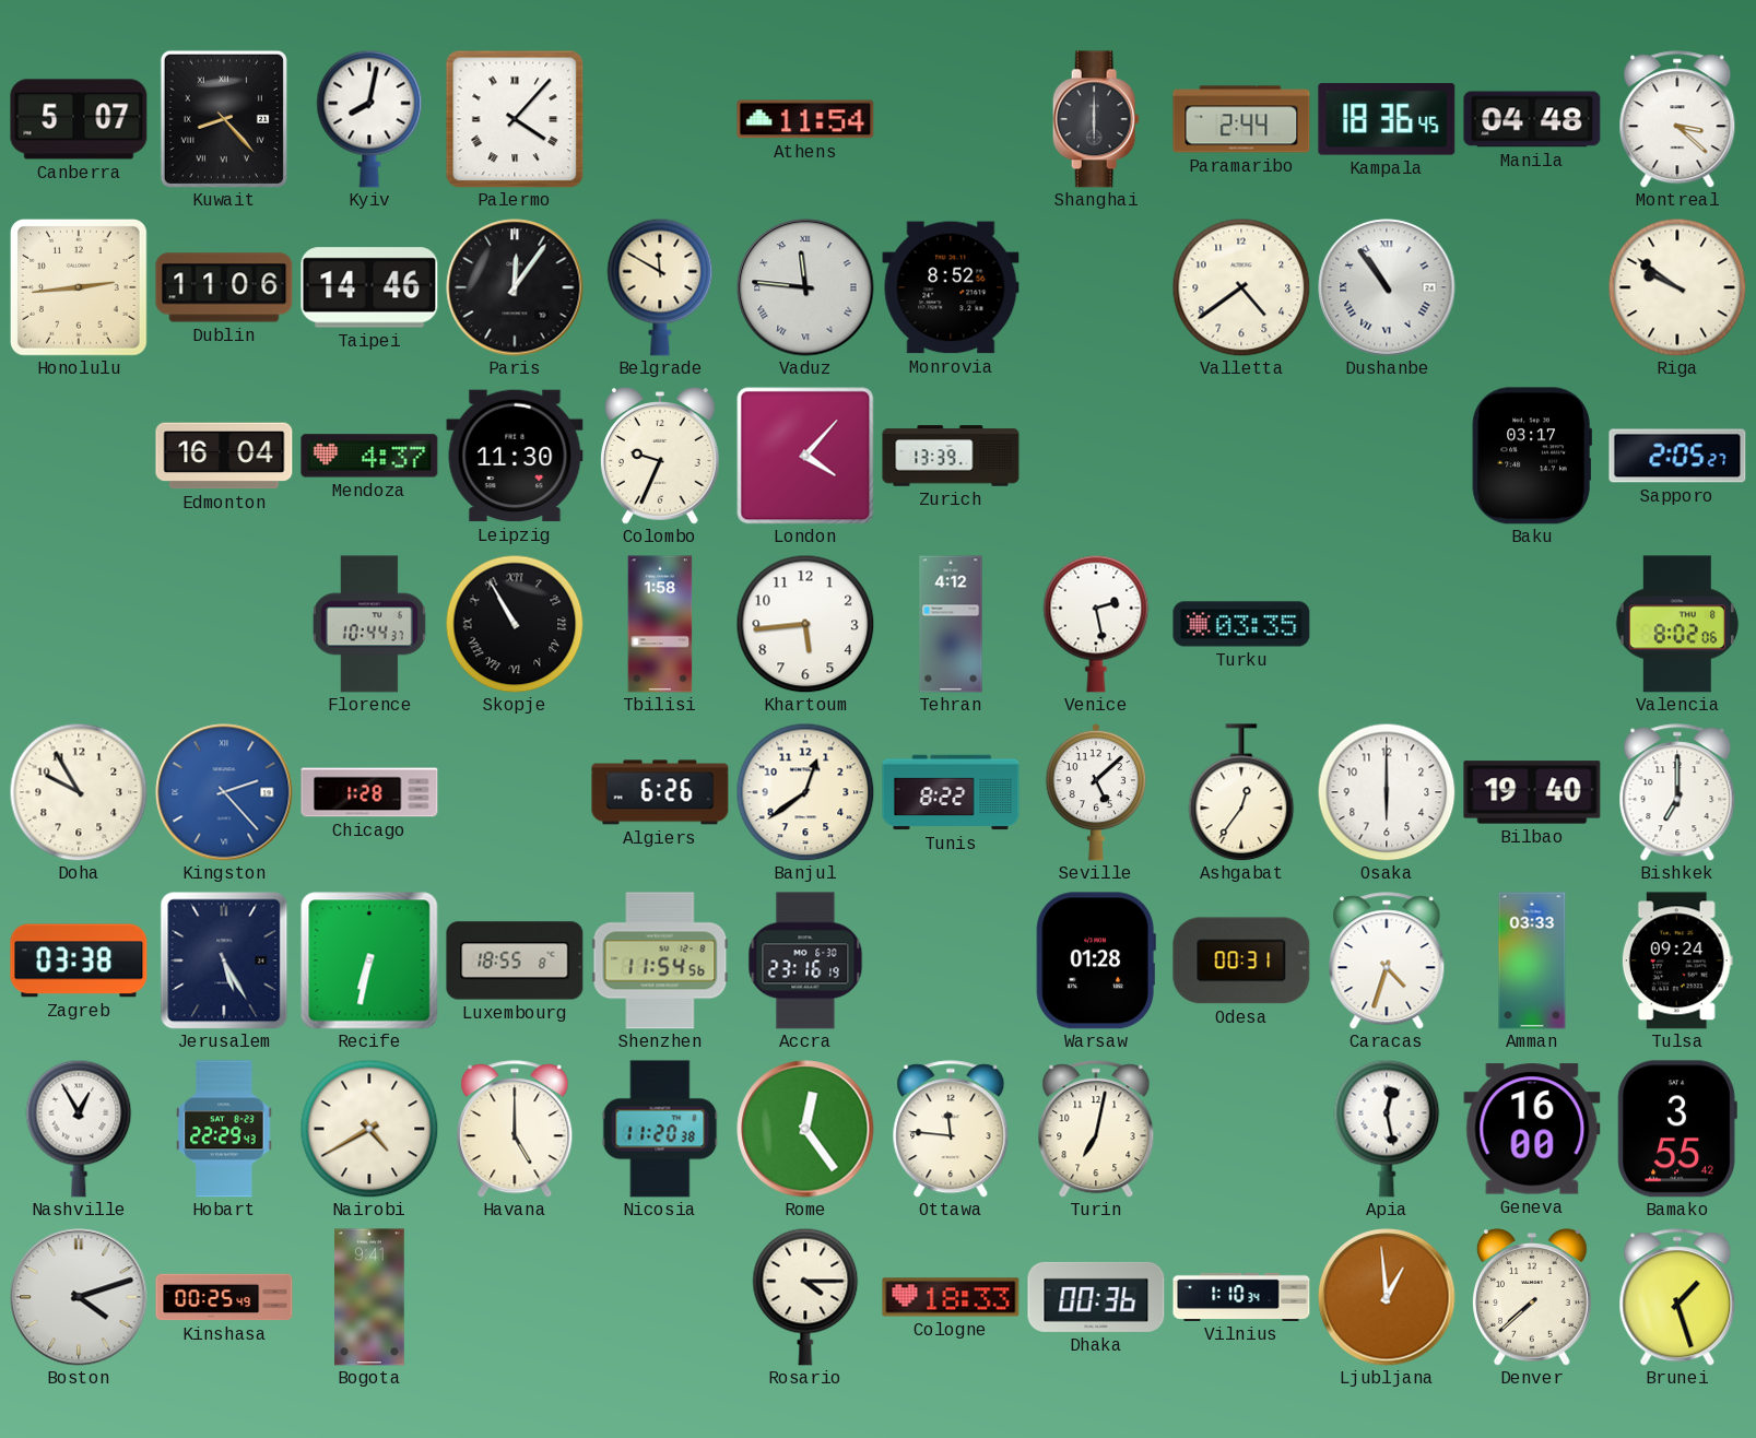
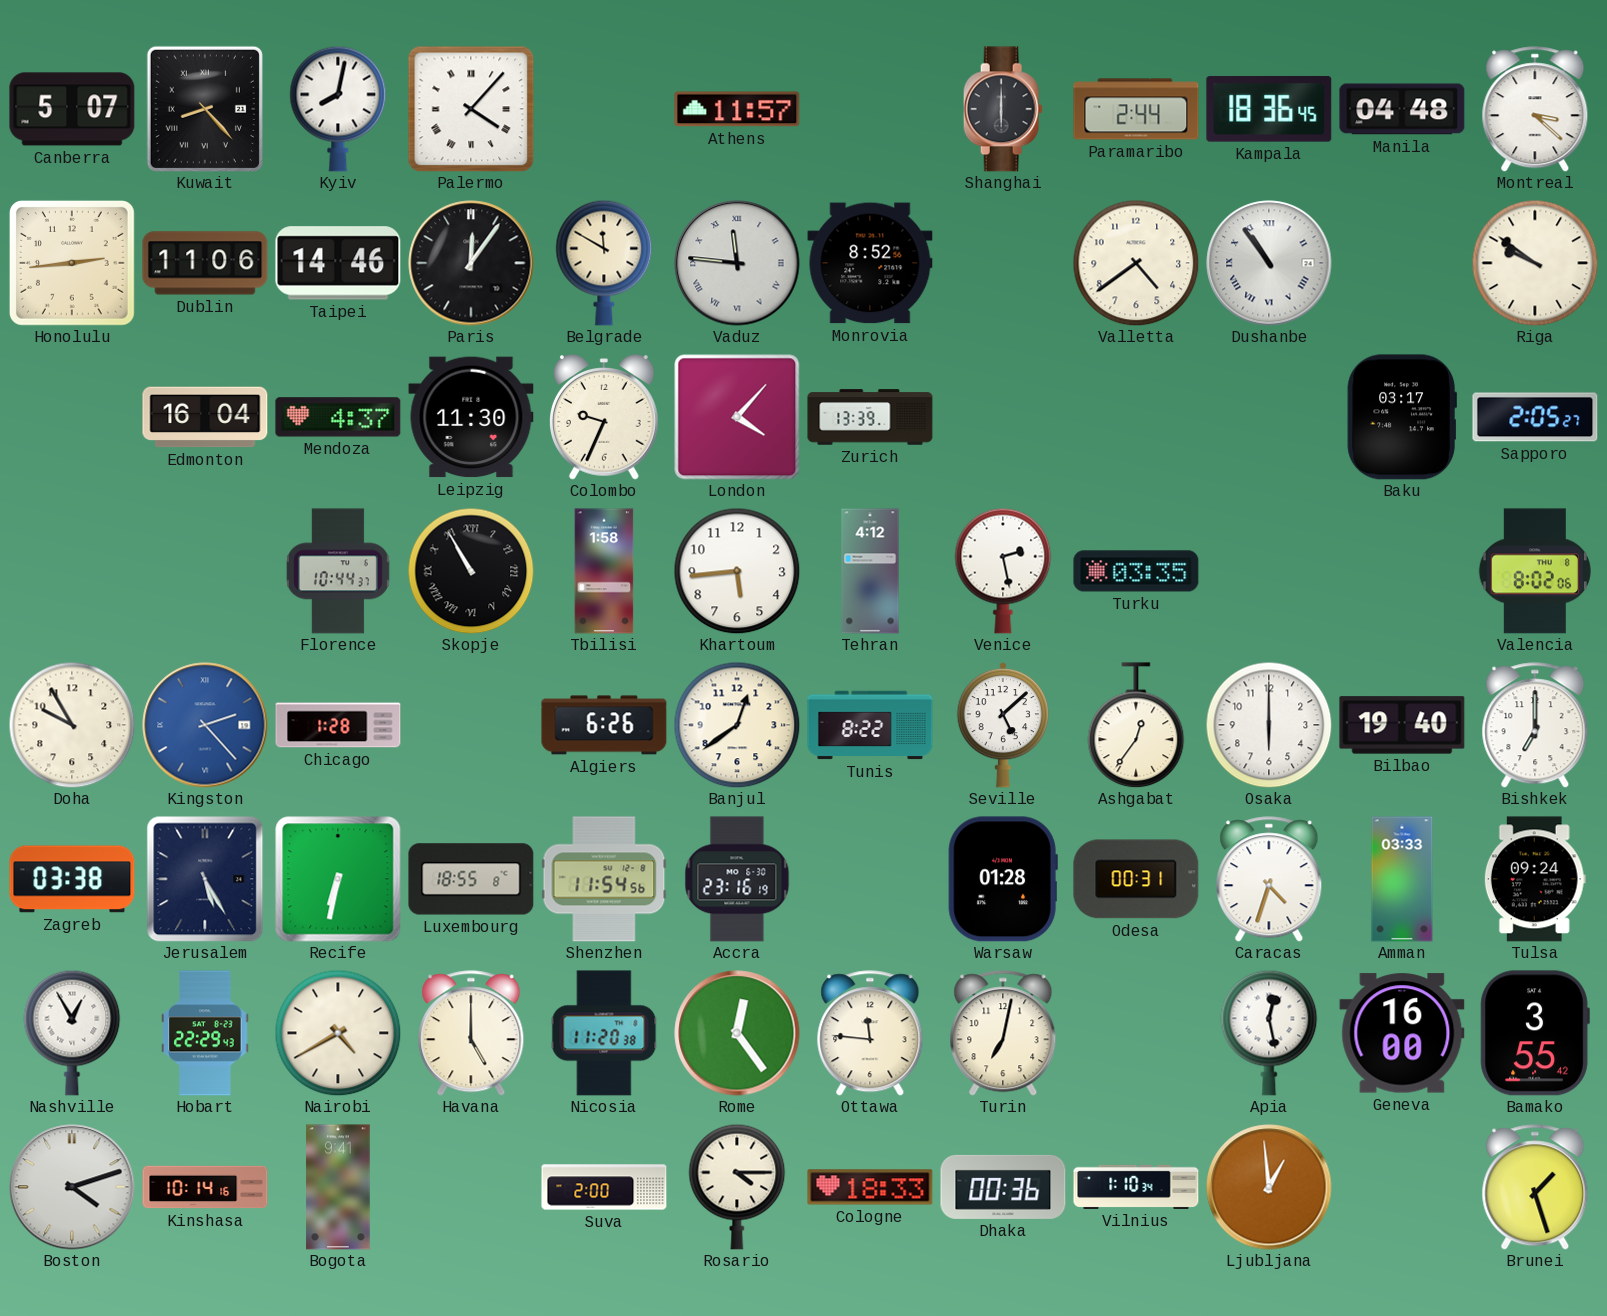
Athens: 11:54 -> 11:57 (737, 109)
Kinshasa: 00:25 -> 10:14 (205, 1187)
Suva: none -> 2:00 (604, 1187)
Denver: 7:38 -> none (1533, 1297)
